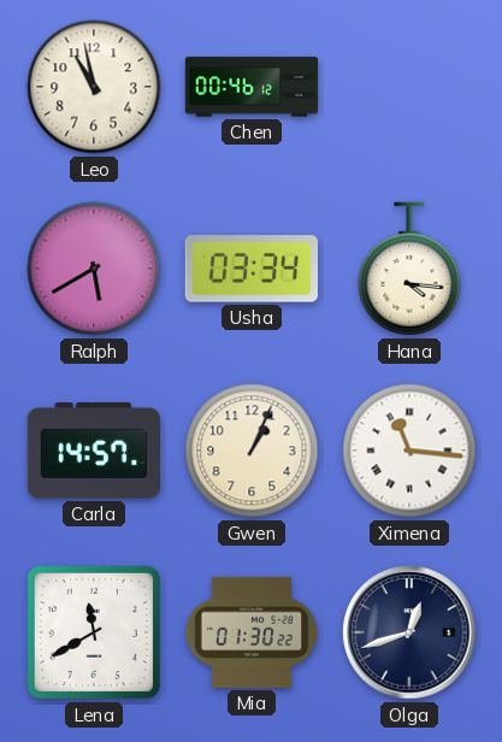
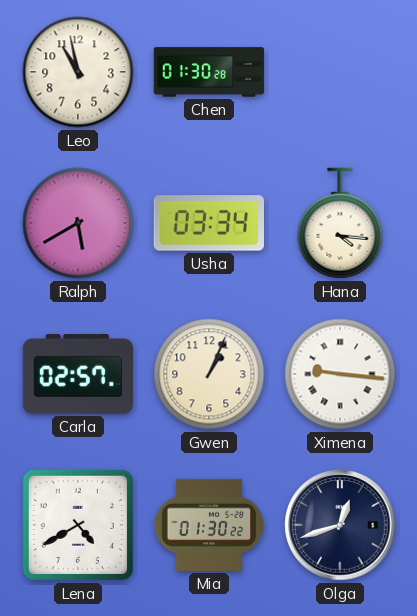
Chen: 00:46 -> 01:30 (209, 72)
Carla: 14:57 -> 02:57 (78, 375)
Ximena: 11:16 -> 9:16 (340, 374)
Lena: 11:40 -> 4:40 (78, 525)
